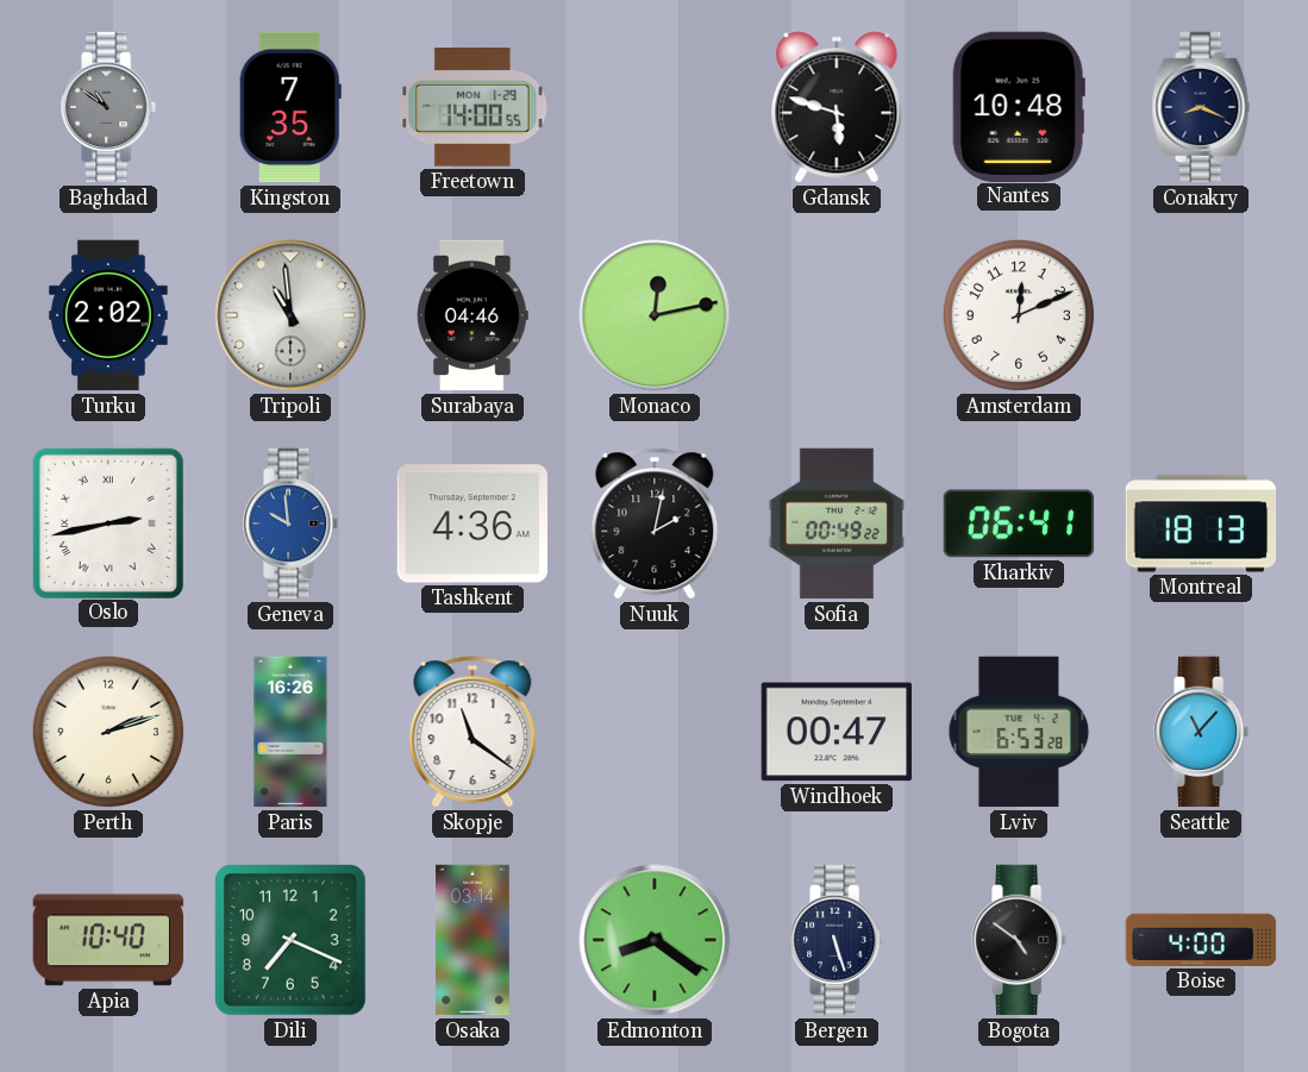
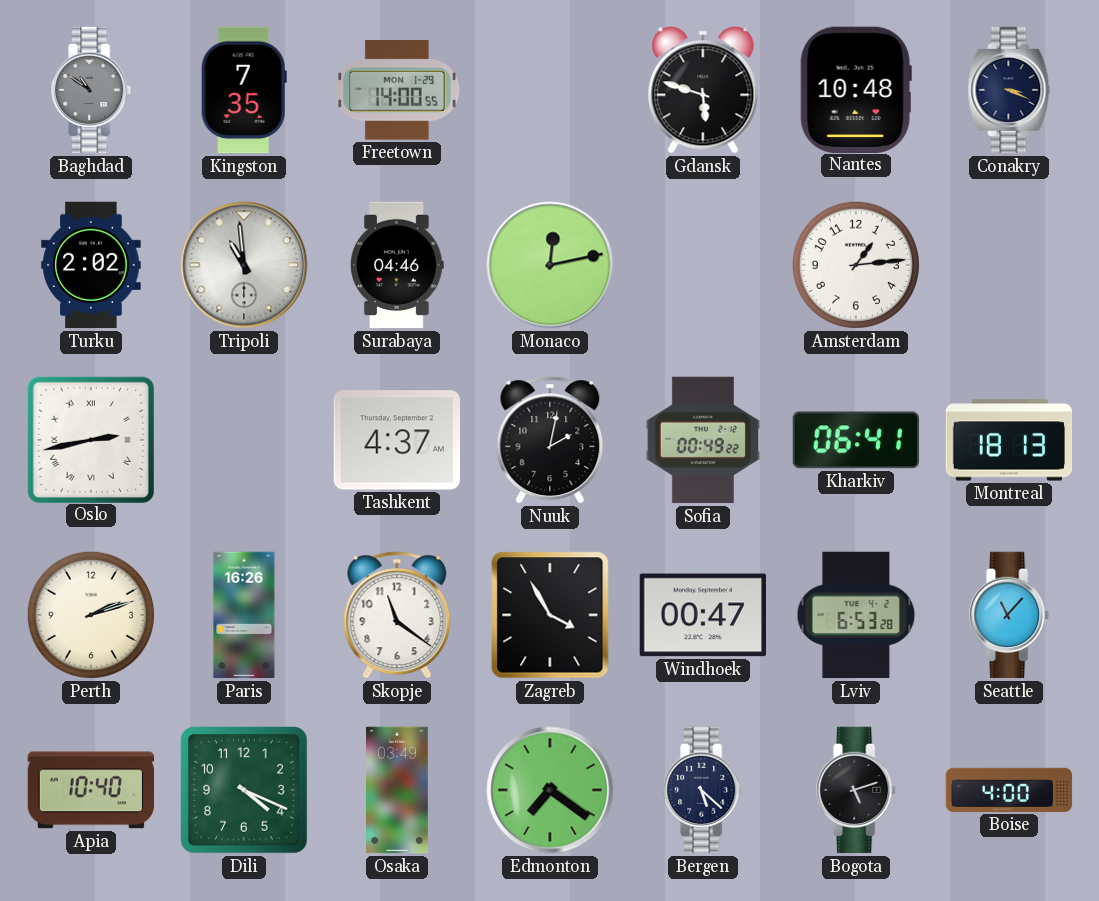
Conakry: 8:19 -> 3:19 (1009, 90)
Amsterdam: 12:11 -> 1:14 (856, 265)
Geneva: 9:59 -> none (292, 524)
Tashkent: 4:36 -> 4:37 (396, 440)
Zagreb: none -> 3:55 (550, 615)
Dili: 7:19 -> 4:19 (245, 791)
Osaka: 03:14 -> 03:49 (398, 790)
Edmonton: 8:21 -> 7:21 (550, 790)
Bergen: 5:27 -> 5:22 (704, 790)
Bogota: 4:51 -> 5:12 (857, 790)
